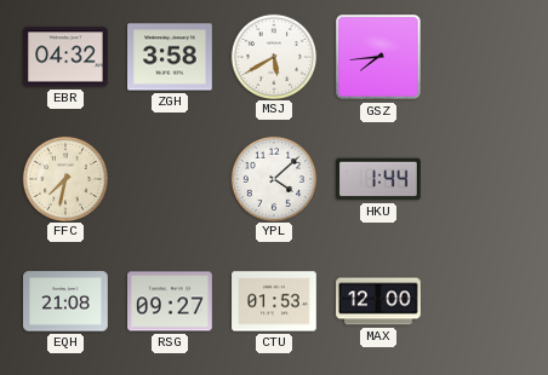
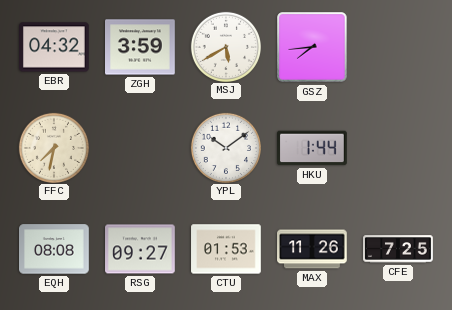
ZGH: 3:58 -> 3:59 (140, 47)
YPL: 4:08 -> 10:09 (225, 147)
EQH: 21:08 -> 08:08 (54, 249)
MAX: 12:00 -> 11:26 (312, 249)
CFE: none -> 7:25 (398, 249)
